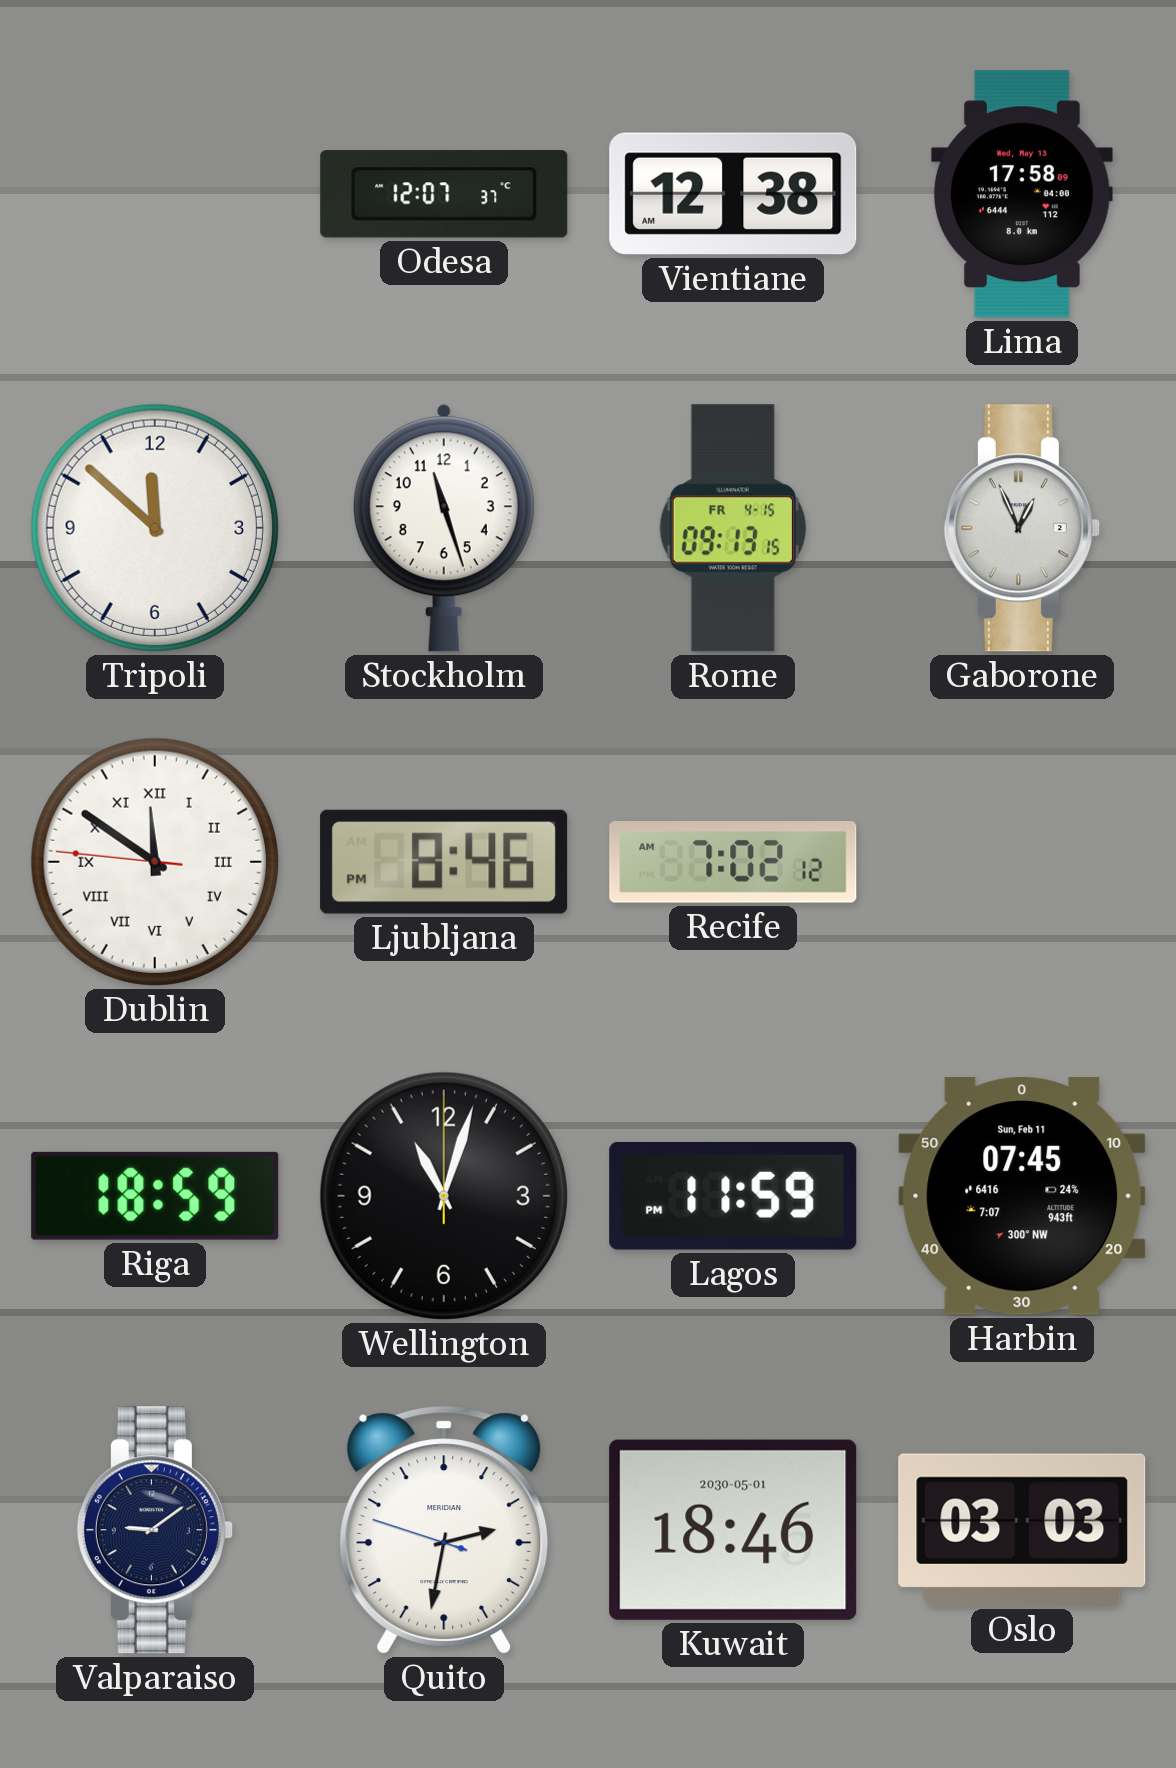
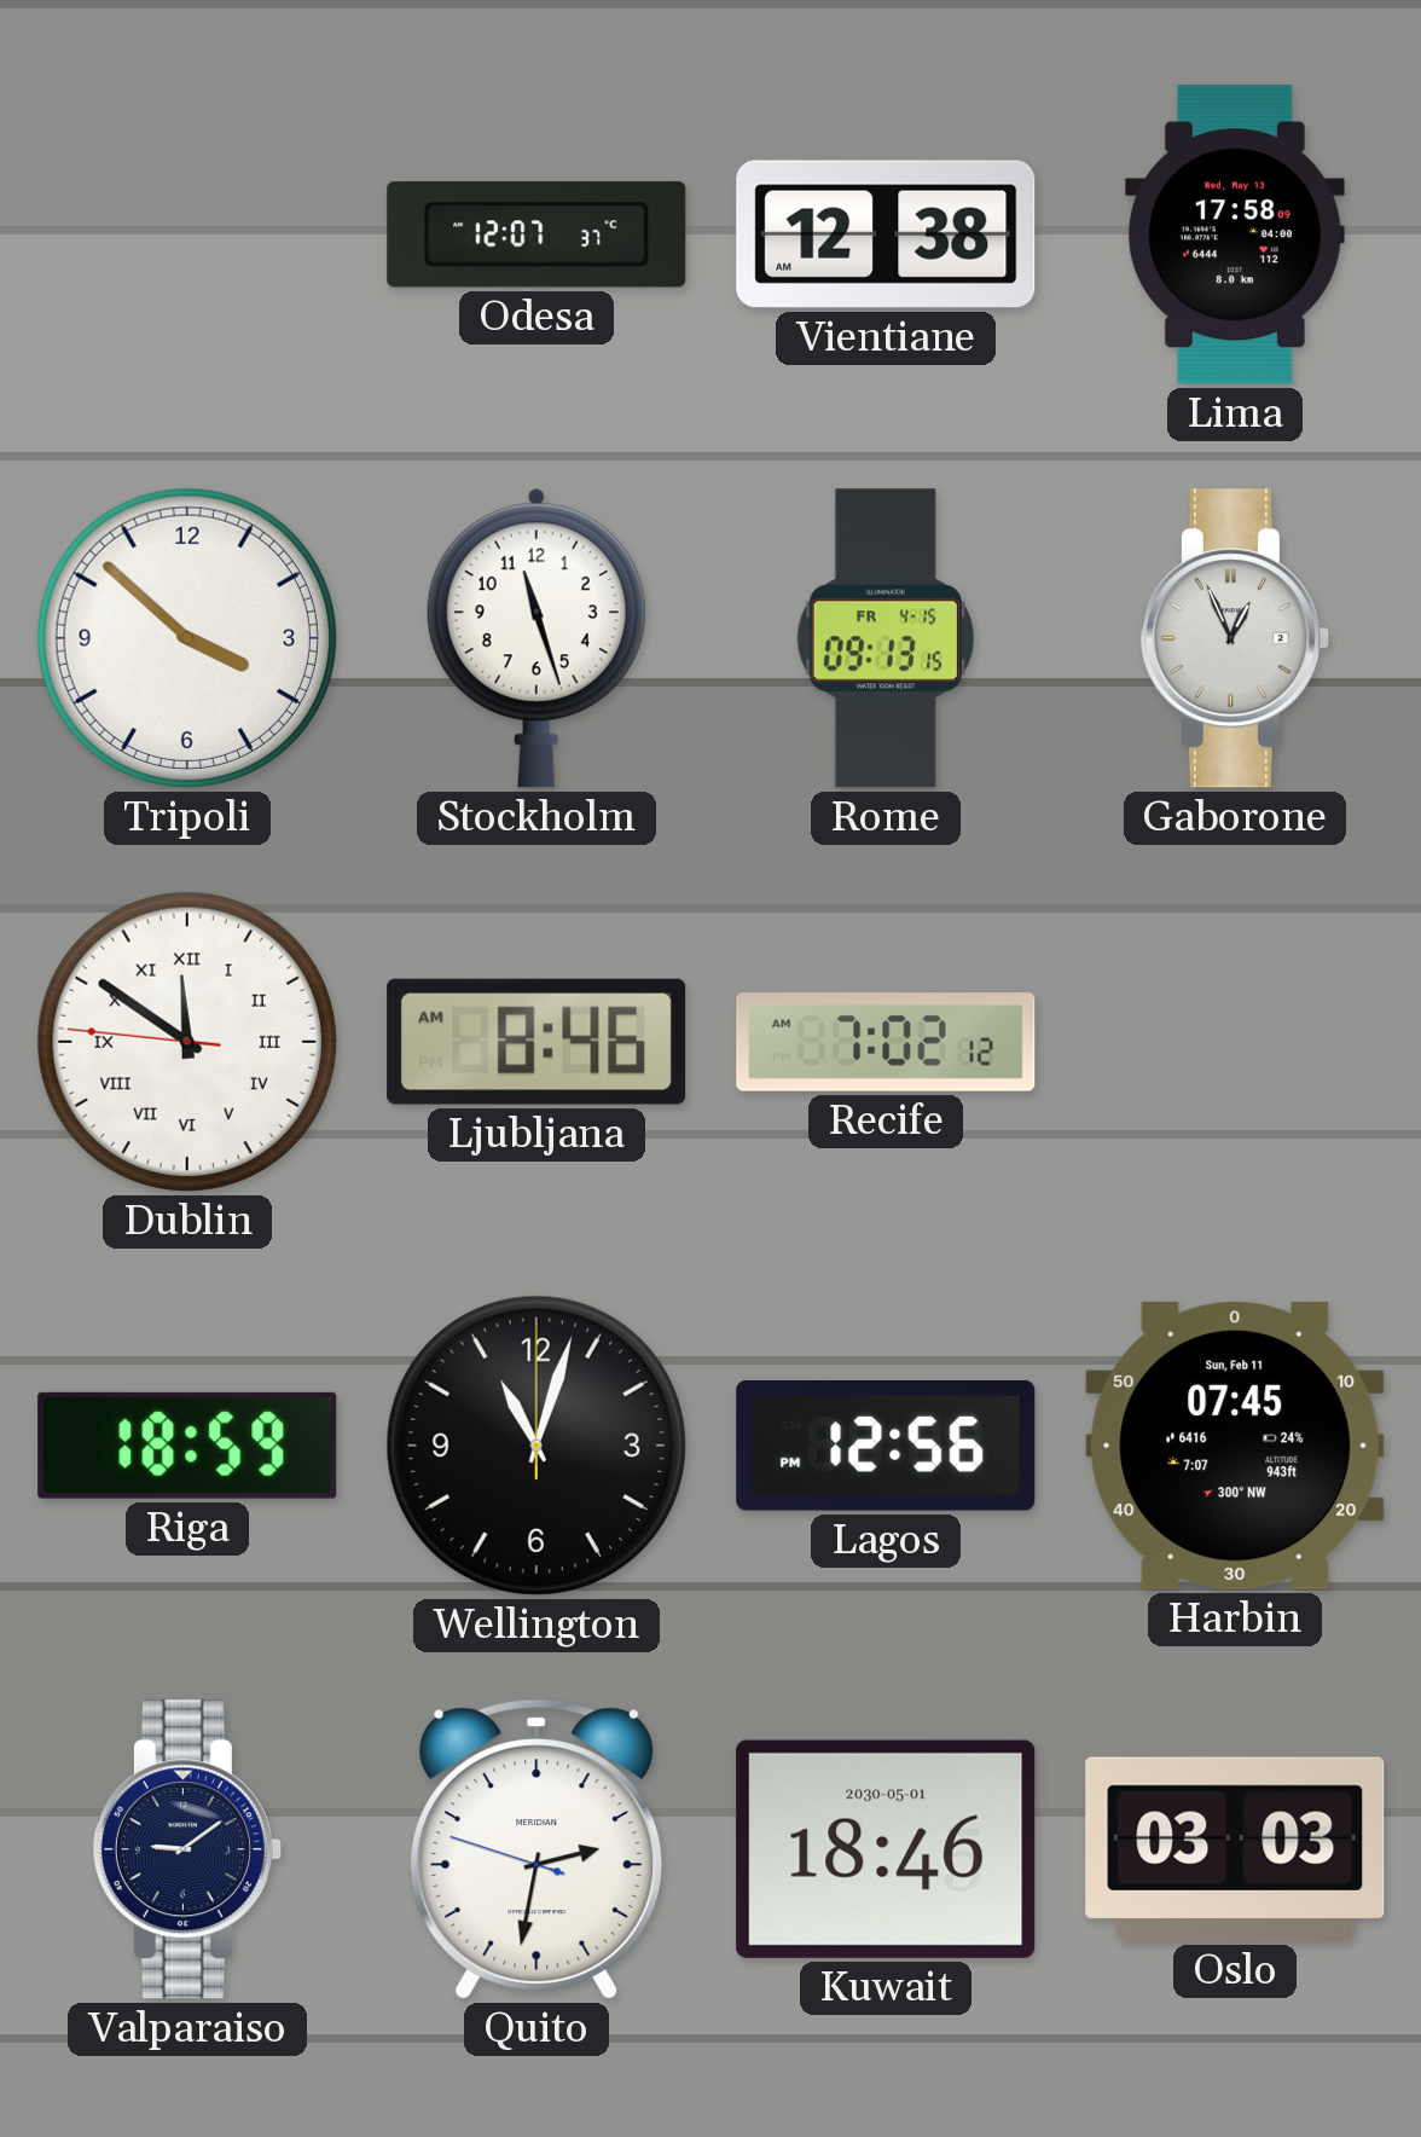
Tripoli: 11:52 -> 3:52 (187, 638)
Ljubljana: 8:46 PM -> 8:46 AM (536, 1042)
Lagos: 11:59 -> 12:56 (886, 1446)
